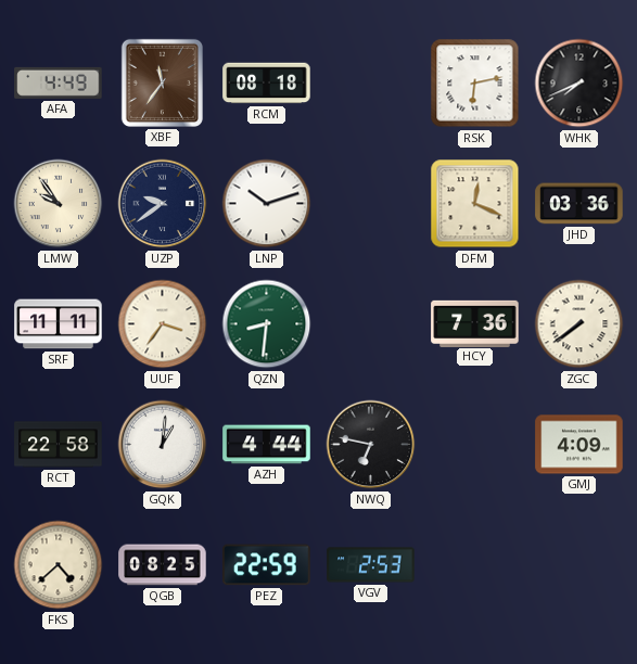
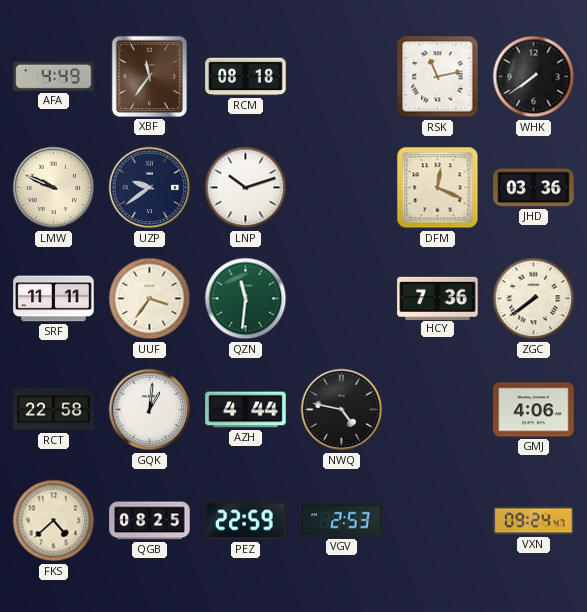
RSK: 6:13 -> 11:13 (438, 77)
WHK: 7:41 -> 7:39 (534, 77)
LMW: 9:54 -> 9:49 (54, 188)
QZN: 8:31 -> 11:31 (246, 299)
NWQ: 6:47 -> 4:47 (342, 410)
GMJ: 4:09 -> 4:06 (534, 410)
VXN: none -> 09:24 (534, 521)
